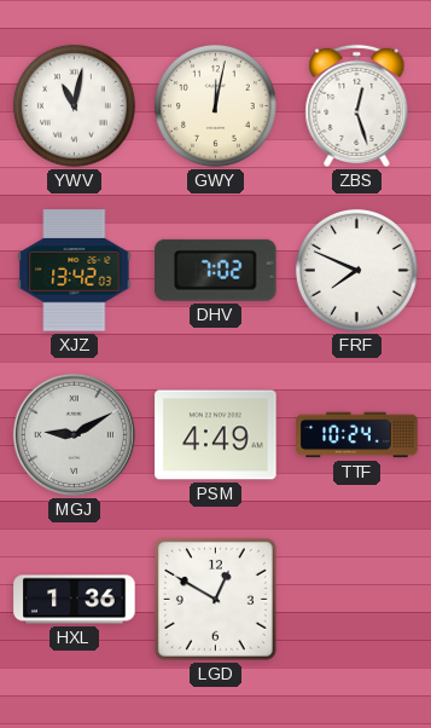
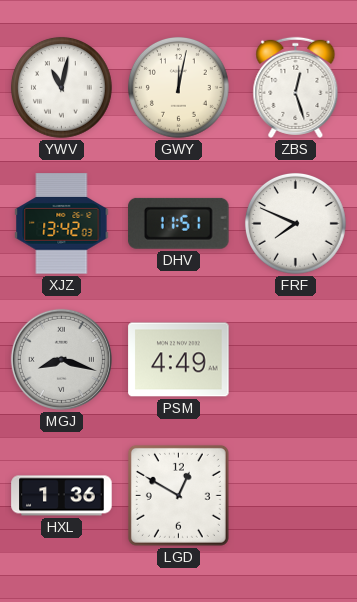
DHV: 7:02 -> 11:51 (179, 223)
MGJ: 9:10 -> 8:18 (61, 359)
TTF: 10:24 -> none (357, 435)
